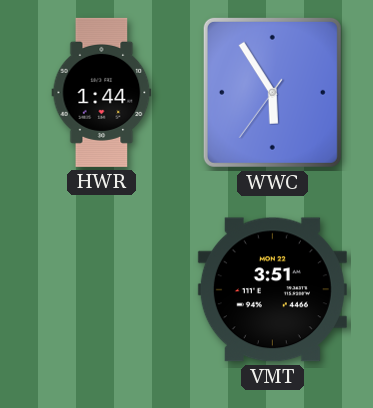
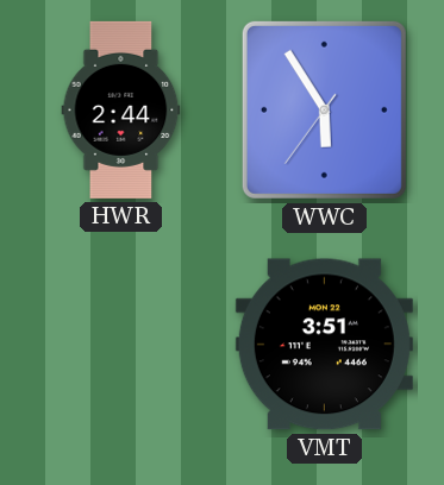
HWR: 1:44 -> 2:44 (121, 109)
